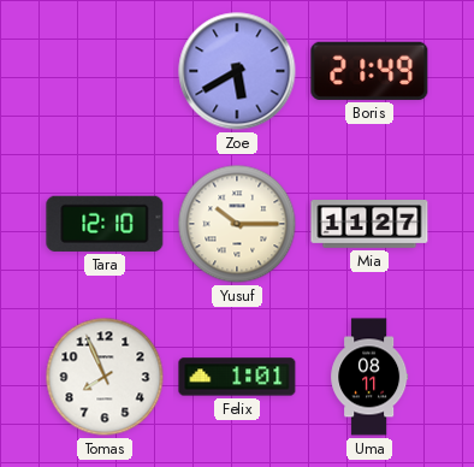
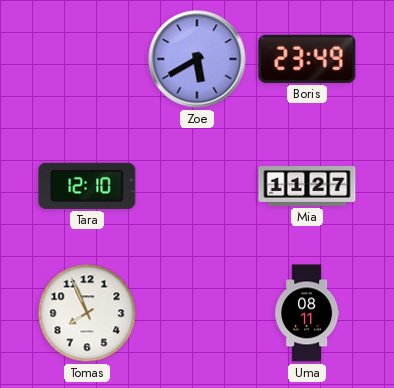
Boris: 21:49 -> 23:49 (307, 59)
Yusuf: 10:15 -> none (237, 224)
Felix: 1:01 -> none (237, 377)
